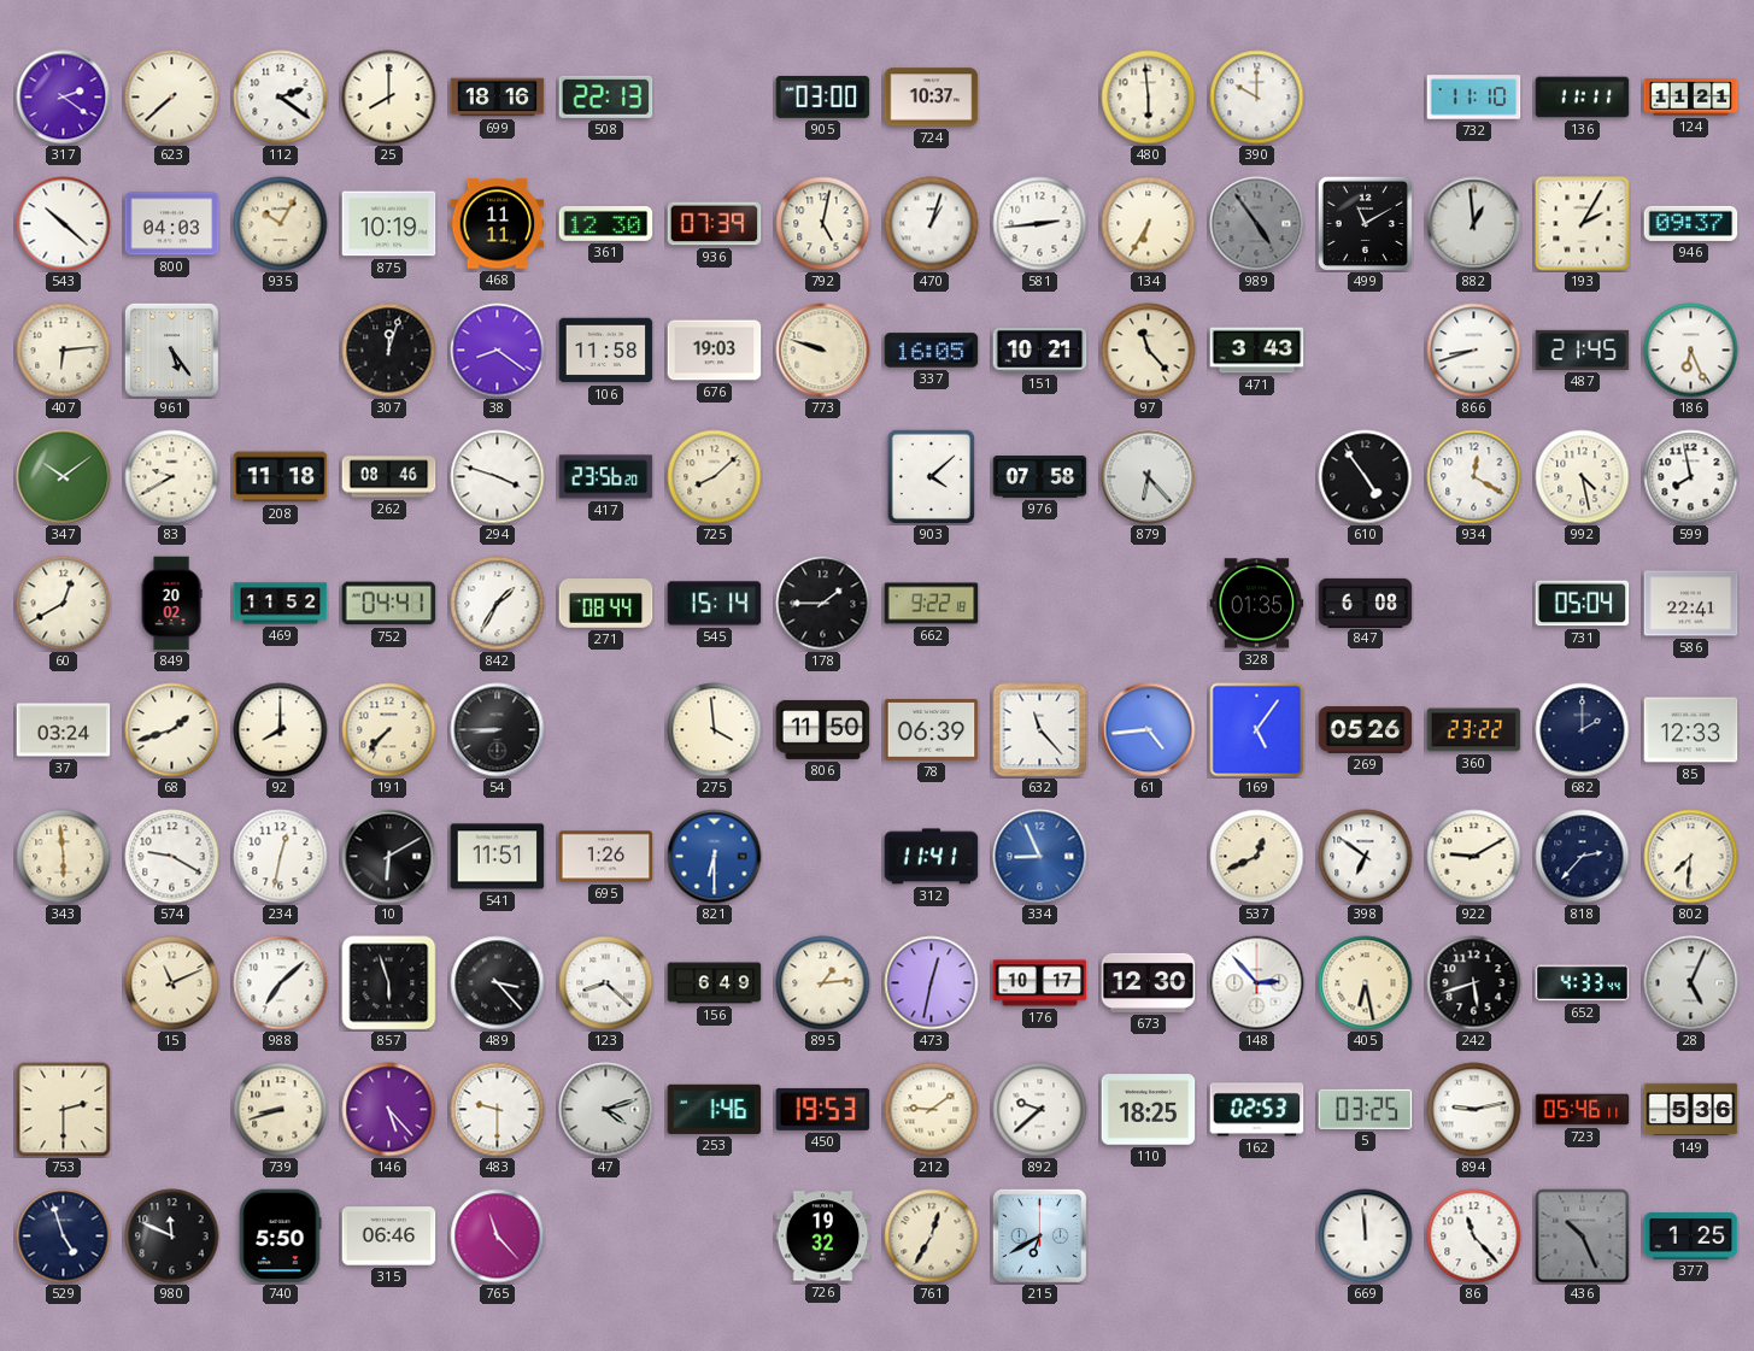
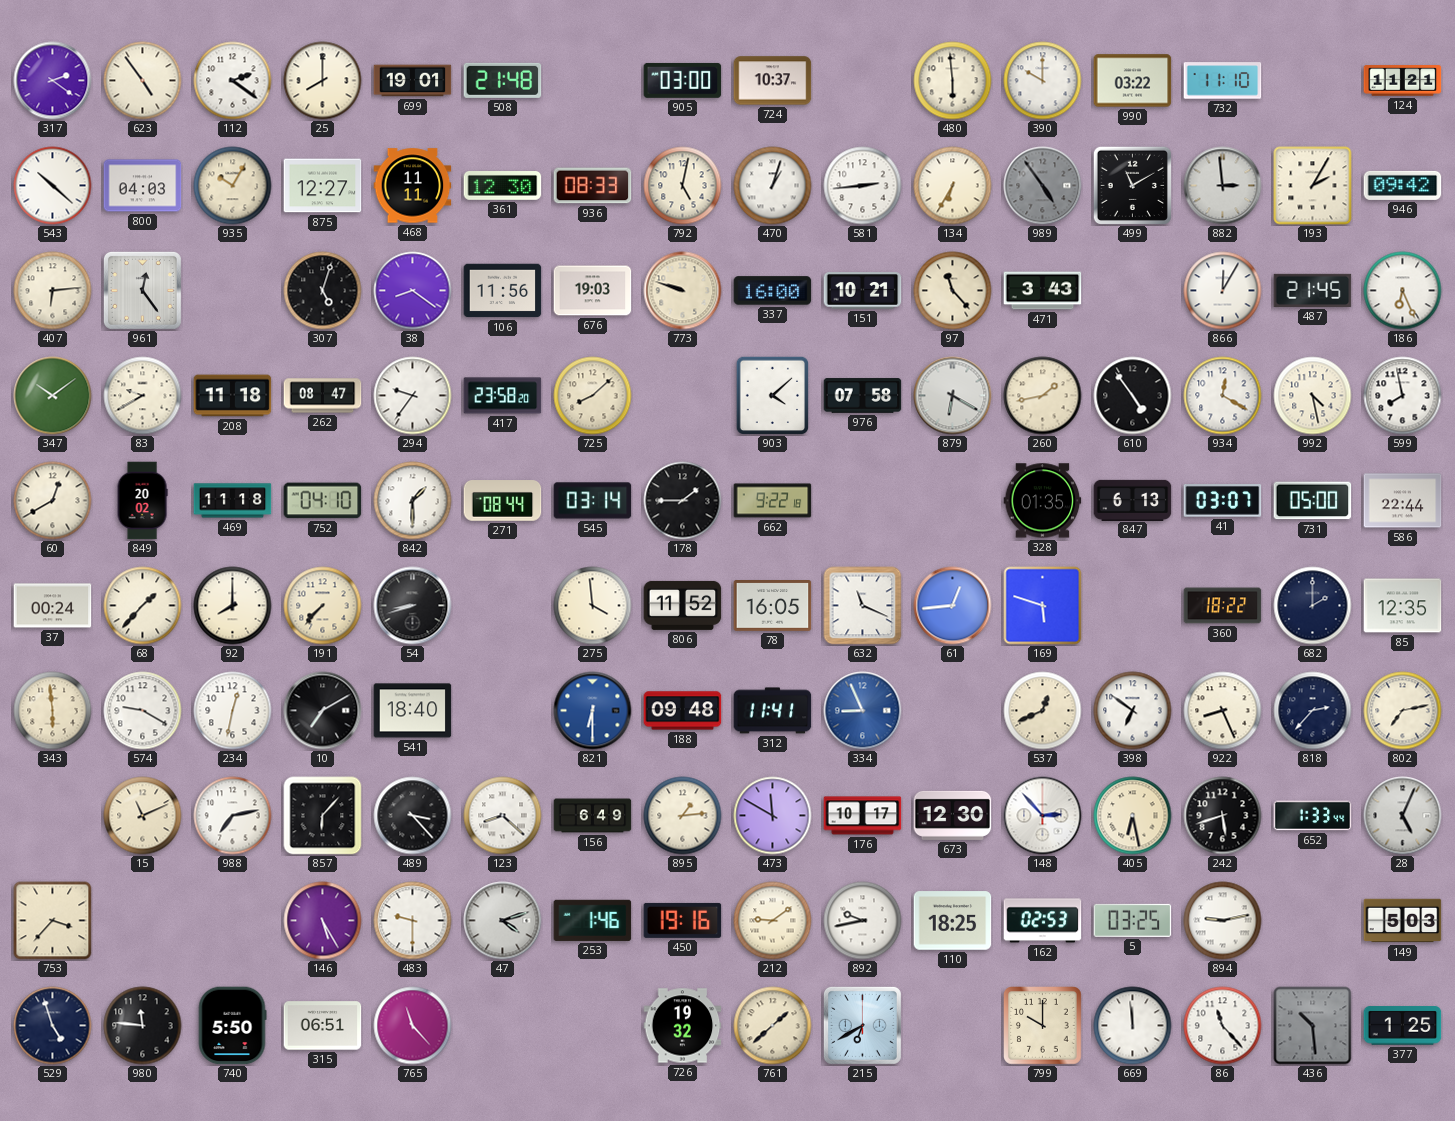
623: 7:38 -> 4:54 (143, 81)
699: 18:16 -> 19:01 (413, 81)
508: 22:13 -> 21:48 (503, 80)
990: none -> 03:22 (1133, 81)
136: 11:11 -> none (1583, 98)
875: 10:19 -> 12:27 (323, 186)
936: 07:39 -> 08:33 (593, 186)
882: 12:59 -> 2:59 (1223, 186)
946: 09:37 -> 09:42 (1403, 185)
961: 5:24 -> 12:24 (142, 290)
307: 12:03 -> 5:03 (323, 291)
106: 11:58 -> 11:56 (503, 291)
337: 16:05 -> 16:00 (773, 291)
866: 8:42 -> 12:05 (1223, 291)
262: 08:46 -> 08:47 (323, 396)
294: 3:48 -> 9:36 (413, 396)
417: 23:56 -> 23:58 (503, 396)
879: 6:23 -> 6:20 (953, 396)
260: none -> 1:43 (1043, 396)
469: 11:52 -> 11:18 (233, 501)
752: 04:41 -> 04:10 (323, 501)
842: 1:35 -> 1:30 (413, 501)
545: 15:14 -> 03:14 (593, 501)
847: 6:08 -> 6:13 (1133, 500)
41: none -> 03:07 (1223, 501)
731: 05:04 -> 05:00 (1313, 501)
586: 22:41 -> 22:44 (1403, 501)
37: 03:24 -> 00:24 (53, 606)
68: 1:42 -> 1:37 (143, 606)
54: 8:45 -> 8:42 (413, 606)
806: 11:50 -> 11:52 (683, 605)
78: 06:39 -> 16:05 (773, 606)
632: 11:23 -> 11:19 (863, 606)
61: 4:44 -> 12:44 (953, 606)
169: 5:06 -> 5:48 (1043, 606)
269: 05:26 -> none (1366, 730)
360: 23:22 -> 18:22 (1223, 606)
85: 12:33 -> 12:35 (1403, 606)
10: 6:10 -> 7:10 (323, 711)
541: 11:51 -> 18:40 (413, 711)
695: 1:26 -> none (606, 857)
188: none -> 09:48 (683, 711)
922: 9:10 -> 8:26 (1223, 711)
802: 7:31 -> 7:13 (1403, 711)
988: 7:08 -> 7:13 (233, 816)
857: 5:57 -> 6:07 (323, 816)
473: 12:32 -> 11:50 (773, 816)
652: 4:33 -> 1:33 (1313, 816)
753: 2:30 -> 3:37 (53, 921)
739: 8:42 -> none (281, 1110)
146: 5:23 -> 5:25 (323, 921)
450: 19:53 -> 19:16 (683, 920)
892: 9:38 -> 9:43 (863, 921)
723: 05:46 -> none (1583, 1110)
149: 5:36 -> 5:03 (1403, 921)
980: 11:49 -> 11:46 (143, 1026)
315: 06:46 -> 06:51 (323, 1026)
761: 12:35 -> 1:38 (773, 1026)
799: none -> 10:00 (1043, 1026)
436: 10:26 -> 10:29 (1313, 1026)
